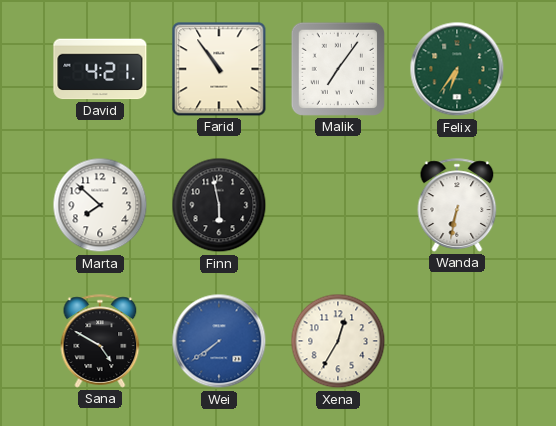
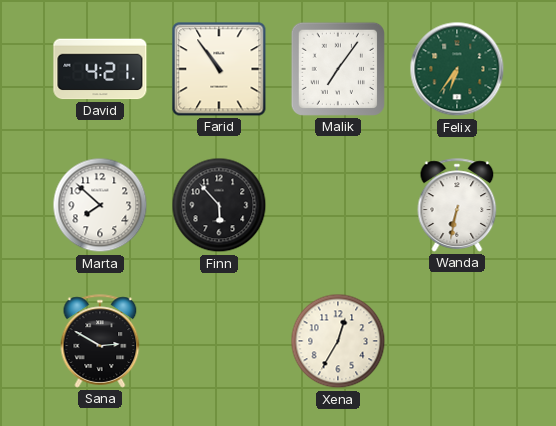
Finn: 5:58 -> 5:53 (219, 205)
Sana: 4:50 -> 2:50 (100, 341)
Wei: 7:39 -> none (219, 341)
